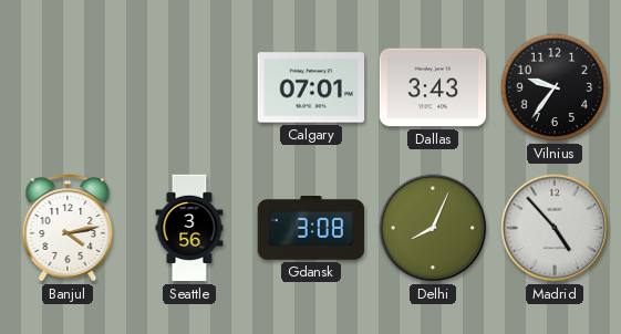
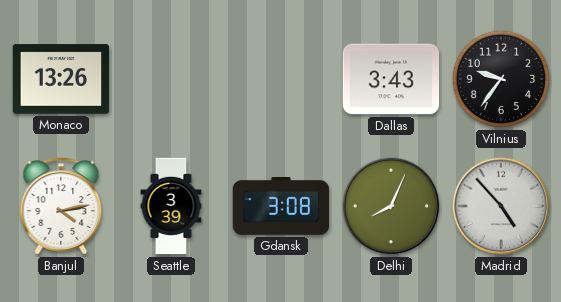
Monaco: none -> 13:26 (61, 79)
Calgary: 07:01 -> none (311, 87)
Seattle: 3:56 -> 3:39 (171, 206)
